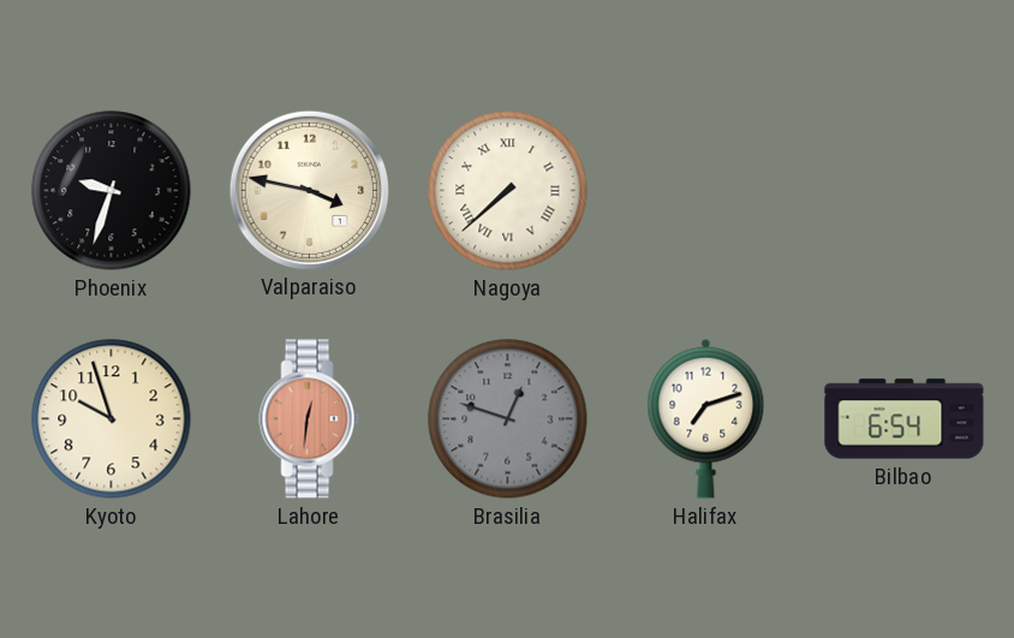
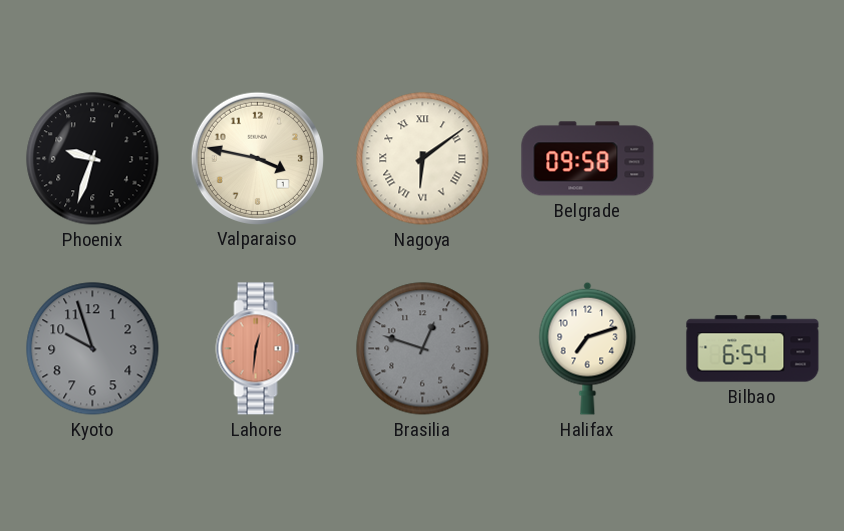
Nagoya: 7:38 -> 6:09 (423, 159)
Belgrade: none -> 09:58 (588, 159)
Kyoto dial: cream -> grey (93, 349)
